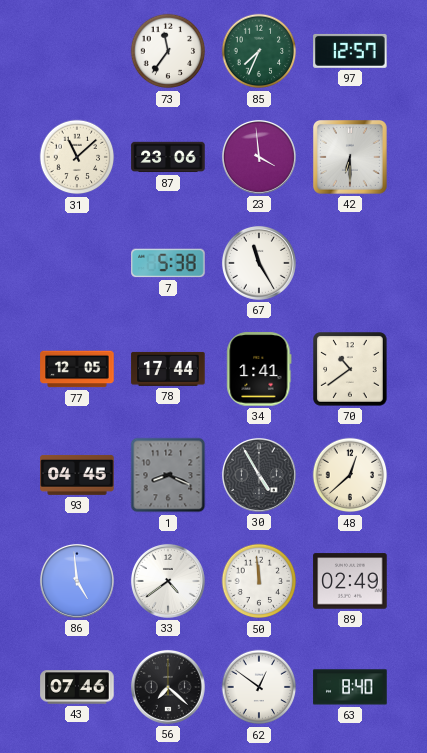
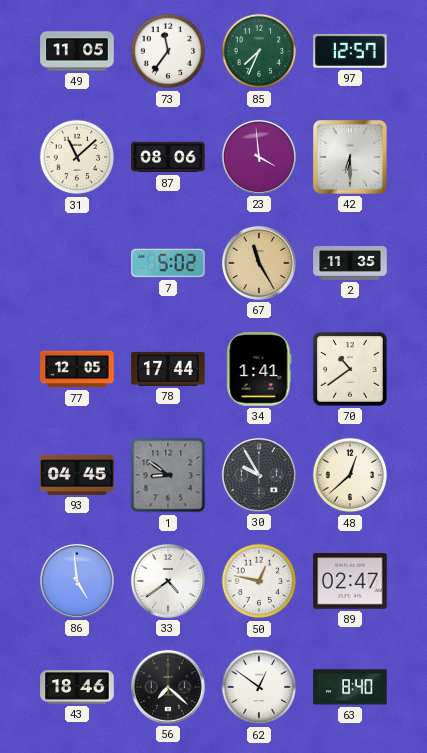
49: none -> 11:05 (77, 51)
87: 23:06 -> 08:06 (168, 157)
7: 5:38 -> 5:02 (168, 263)
67 dial: white -> champagne (259, 263)
2: none -> 11:35 (350, 263)
1: 8:19 -> 8:51 (168, 475)
30: 4:55 -> 9:55 (259, 475)
50: 11:59 -> 12:47 (259, 581)
89: 02:49 -> 02:47 (350, 581)
43: 07:46 -> 18:46 (77, 687)
